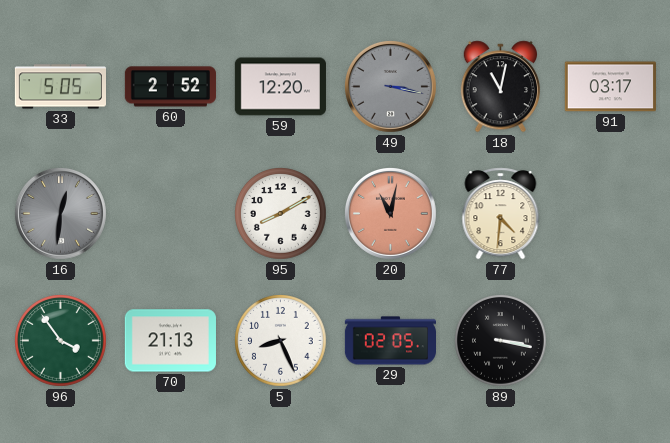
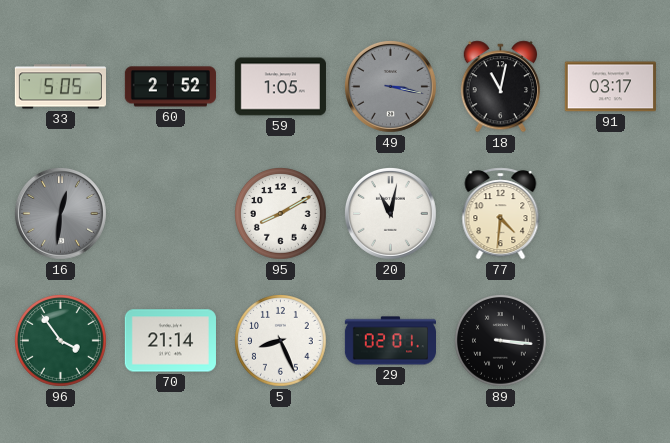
59: 12:20 -> 1:05 (280, 87)
20 dial: salmon -> white (390, 213)
70: 21:13 -> 21:14 (170, 341)
29: 02:05 -> 02:01 (390, 341)
89: 3:17 -> 3:16 (501, 341)
